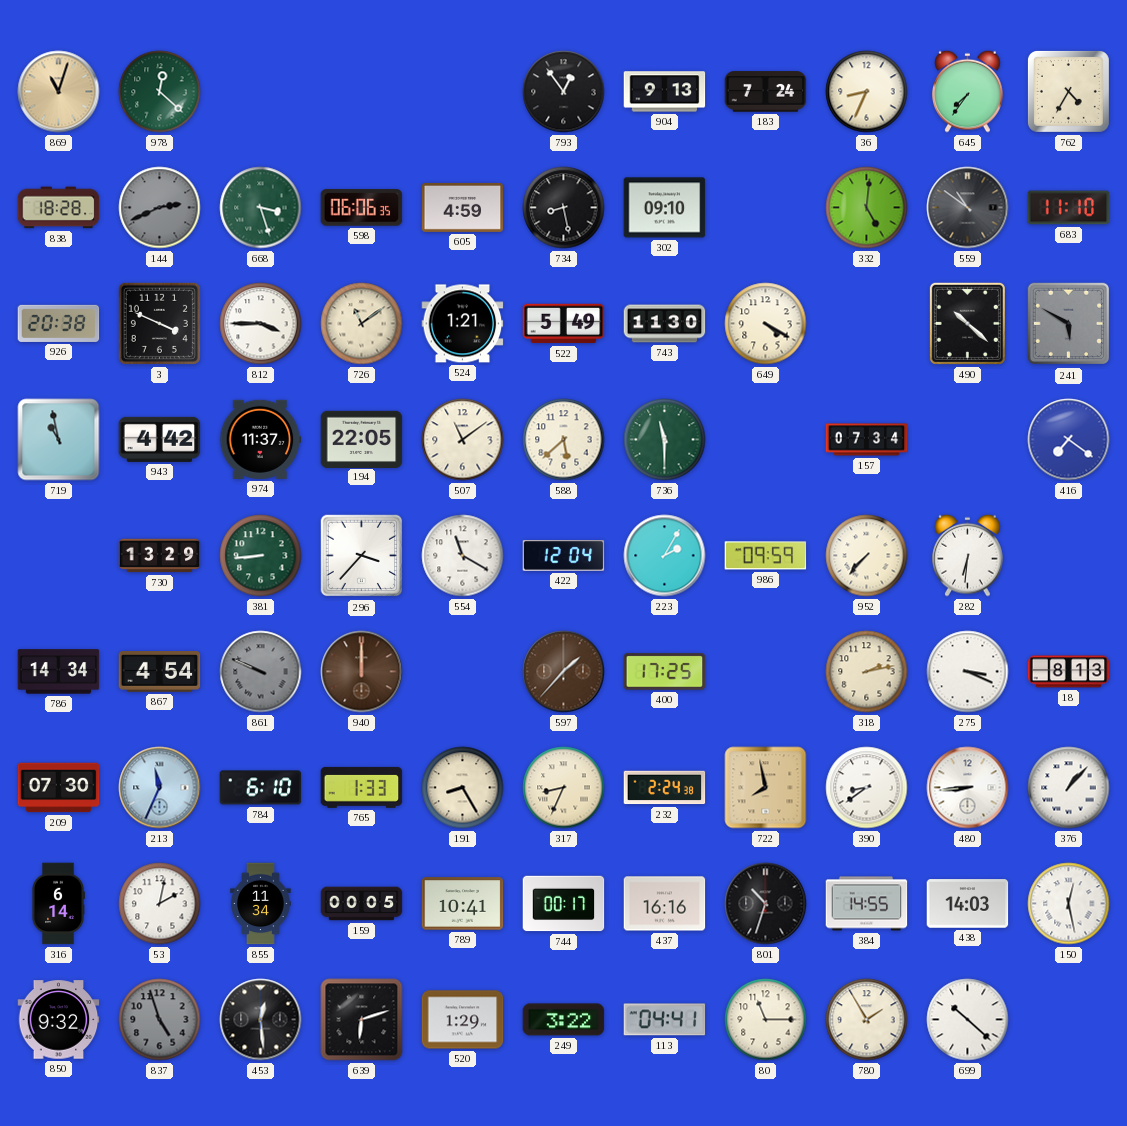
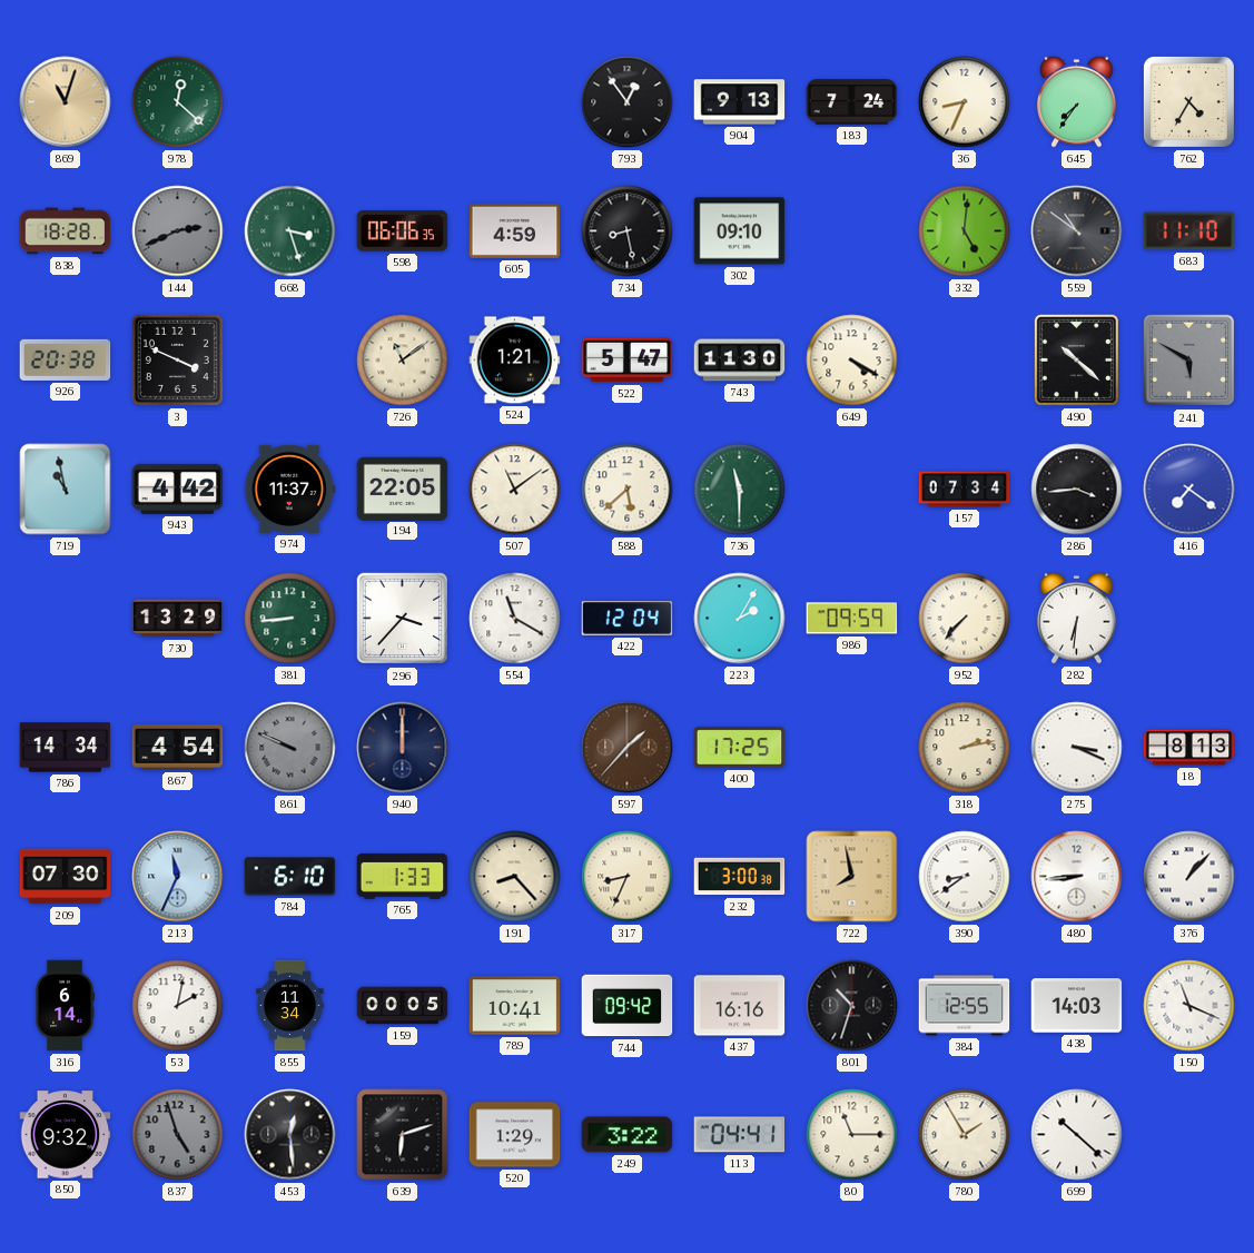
812: 3:45 -> none (261, 324)
522: 5:49 -> 5:47 (628, 361)
286: none -> 3:44 (1077, 490)
940 dial: brown -> navy (403, 748)
191: 8:25 -> 8:23 (515, 877)
232: 2:24 -> 3:00 (740, 877)
744: 00:17 -> 09:42 (628, 1006)
384: 14:55 -> 12:55 (965, 1006)
150: 12:28 -> 11:19 (1189, 1006)
